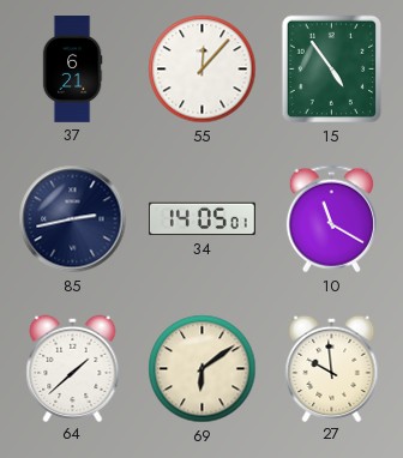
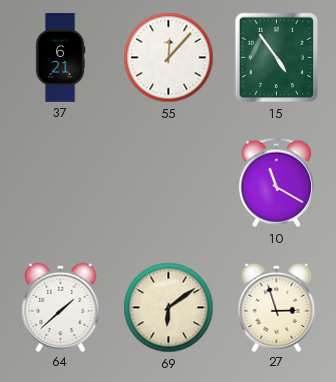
85: 2:43 -> none (73, 219)
34: 14:05 -> none (201, 219)
27: 9:59 -> 2:57 (277, 307)
